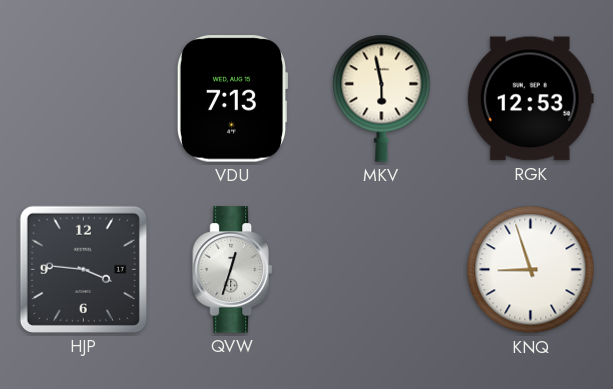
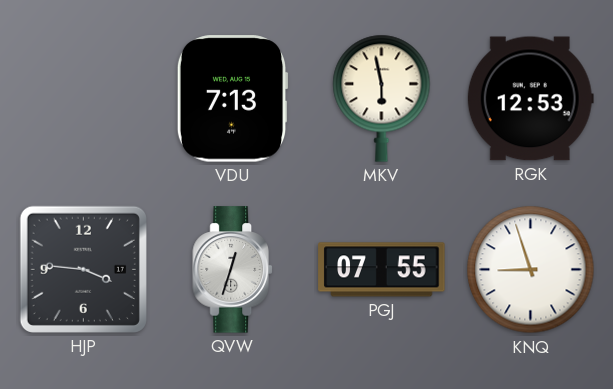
PGJ: none -> 07:55 (382, 270)
